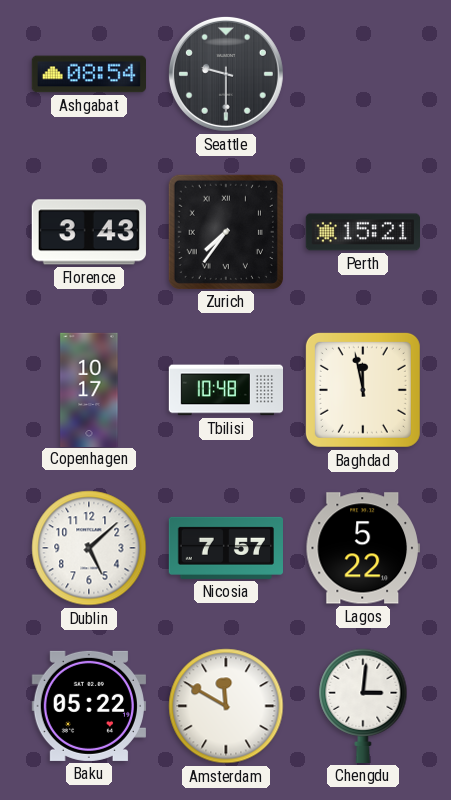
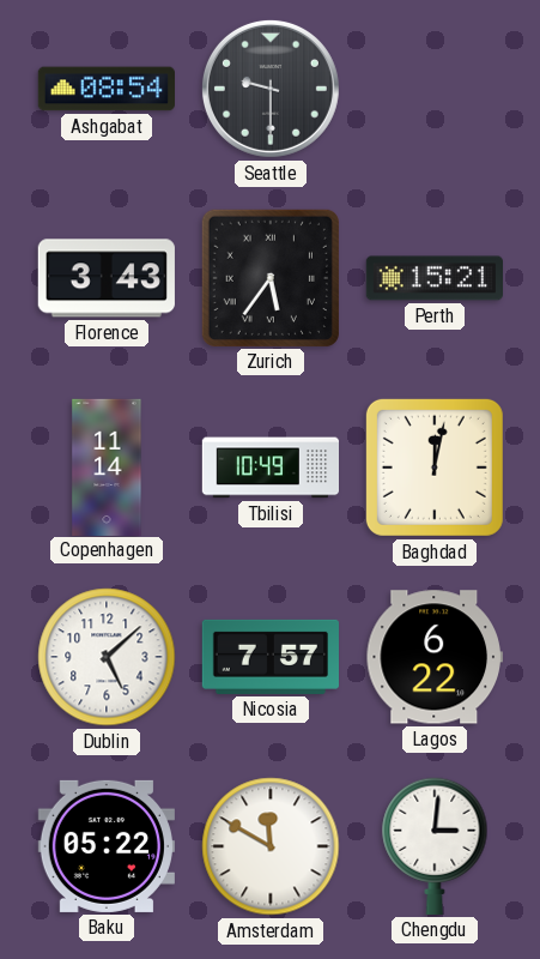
Zurich: 7:36 -> 5:36 (271, 278)
Copenhagen: 10:17 -> 11:14 (107, 466)
Tbilisi: 10:48 -> 10:49 (269, 468)
Baghdad: 11:58 -> 12:02 (435, 468)
Lagos: 5:22 -> 6:22 (435, 657)
